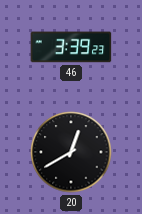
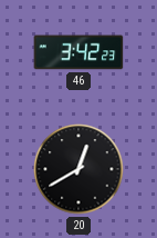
46: 3:39 -> 3:42 (78, 52)
